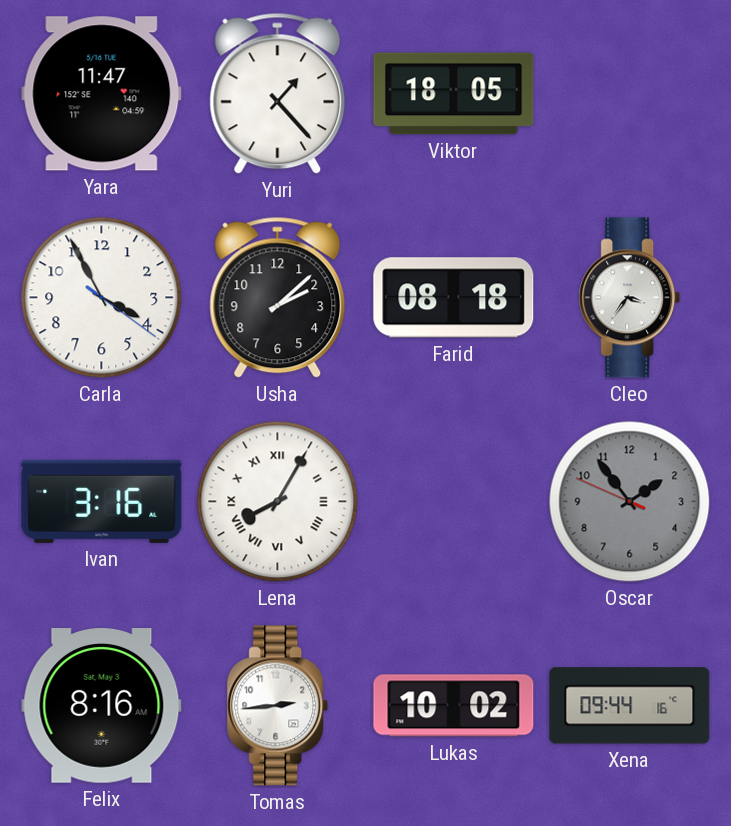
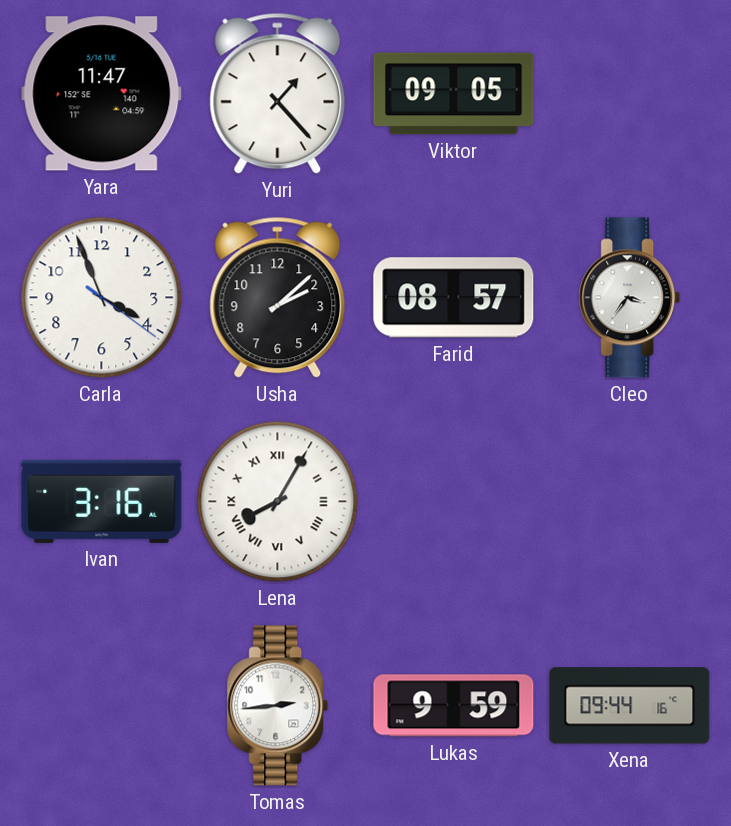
Viktor: 18:05 -> 09:05 (454, 94)
Carla: 3:55 -> 3:56 (102, 298)
Farid: 08:18 -> 08:57 (454, 298)
Oscar: 1:53 -> none (630, 502)
Felix: 8:16 -> none (102, 706)
Lukas: 10:02 -> 9:59 (454, 706)
